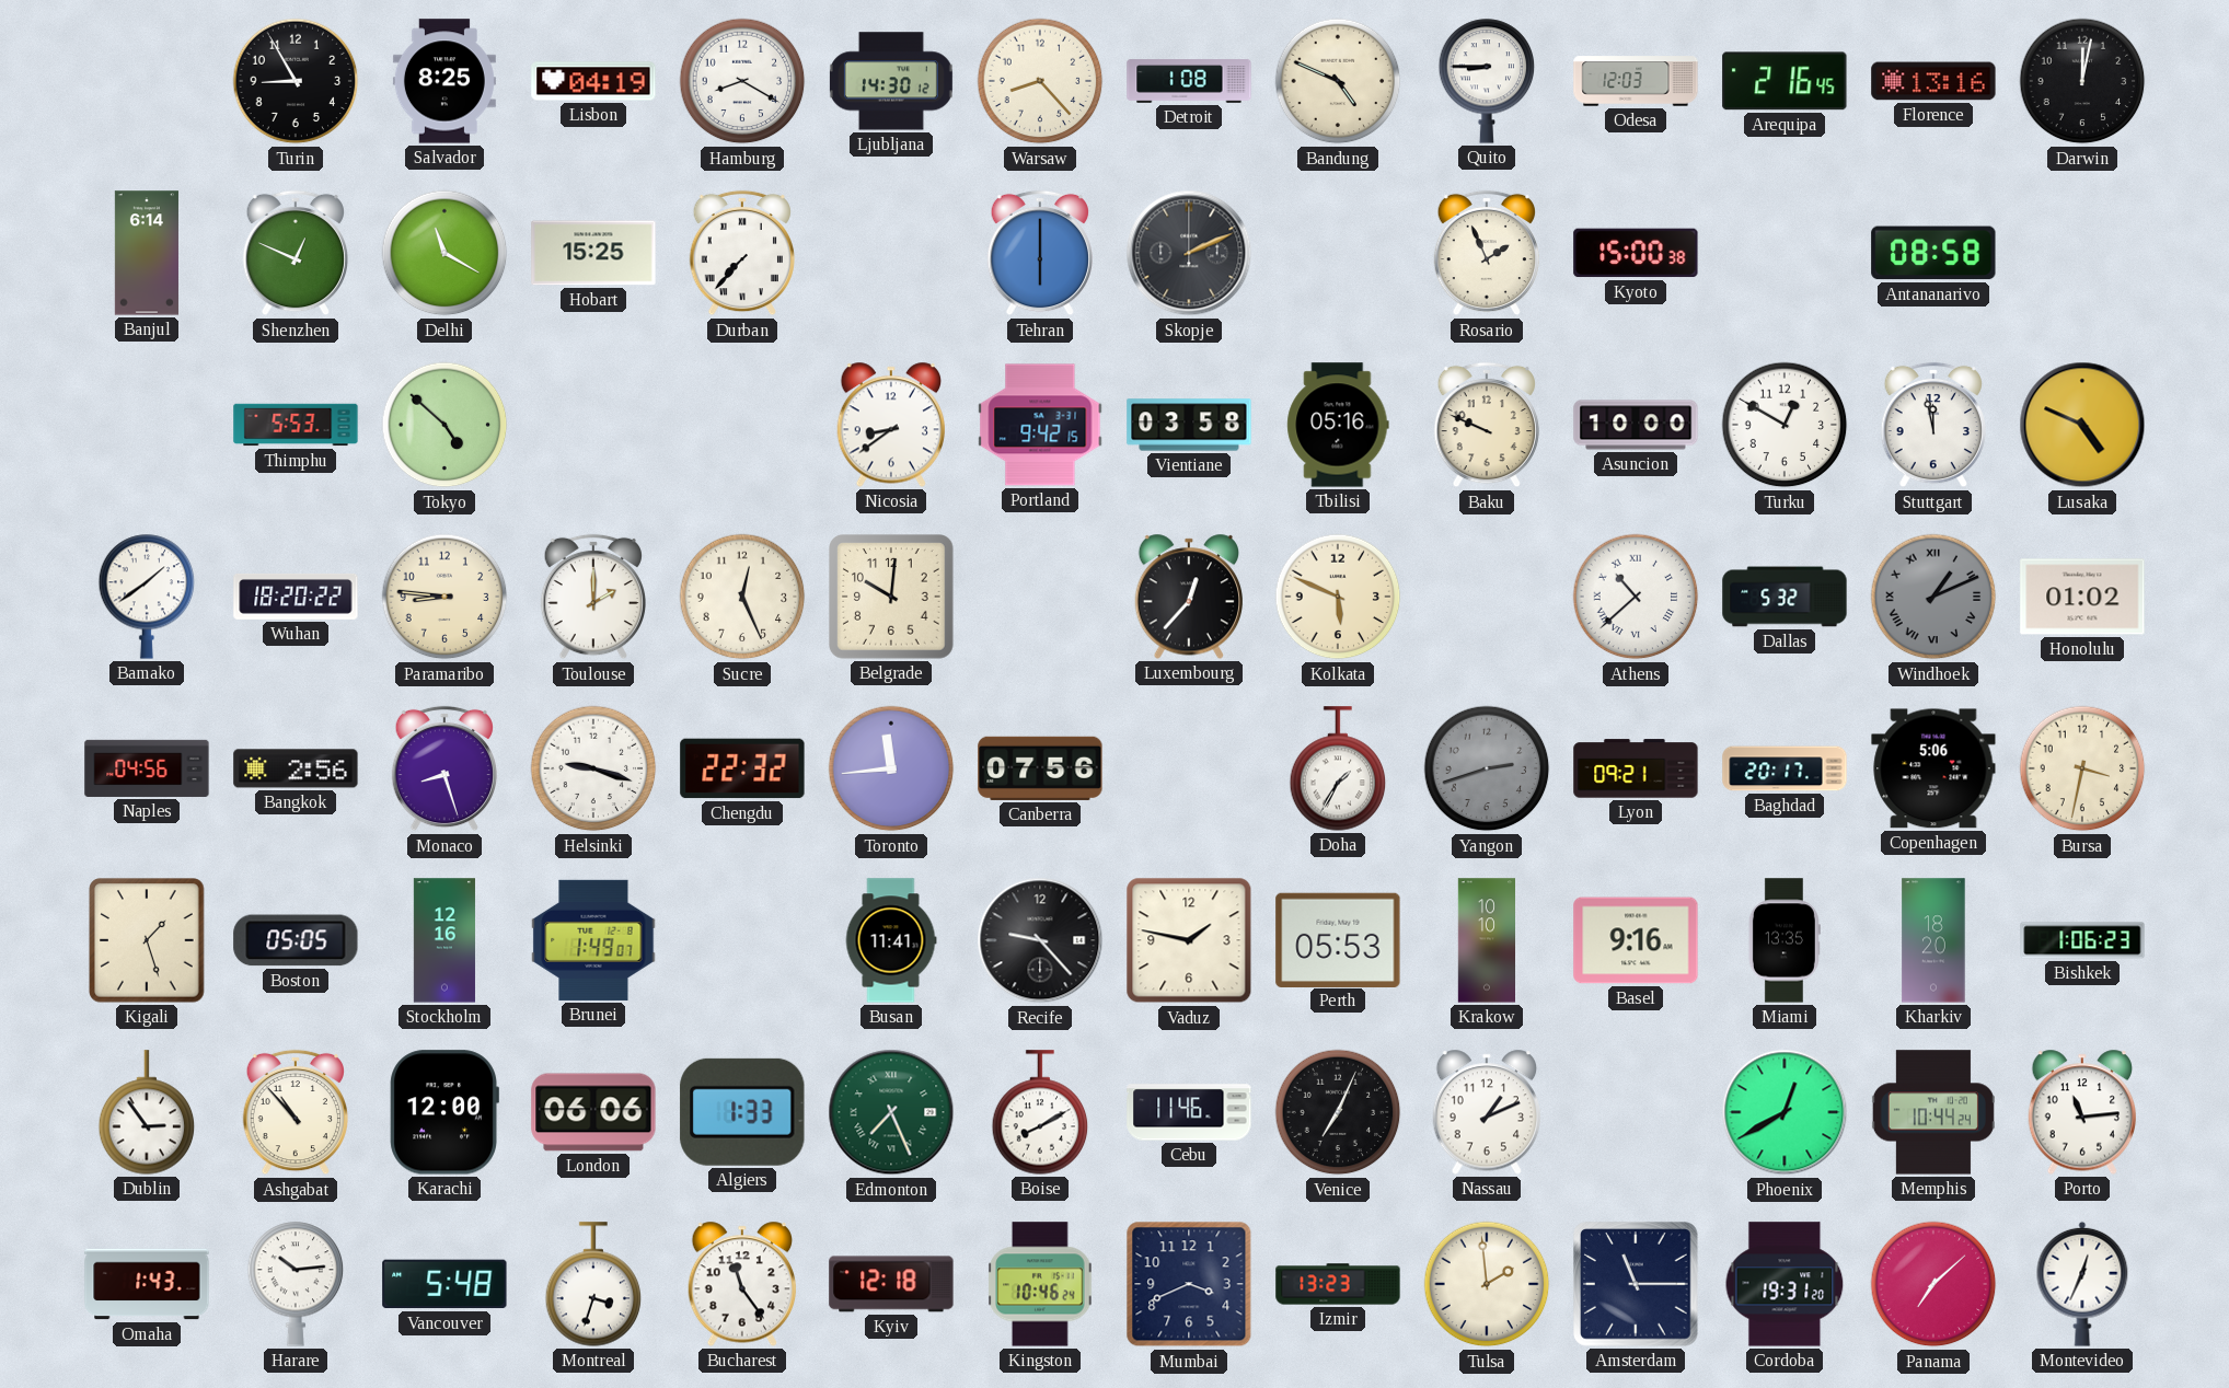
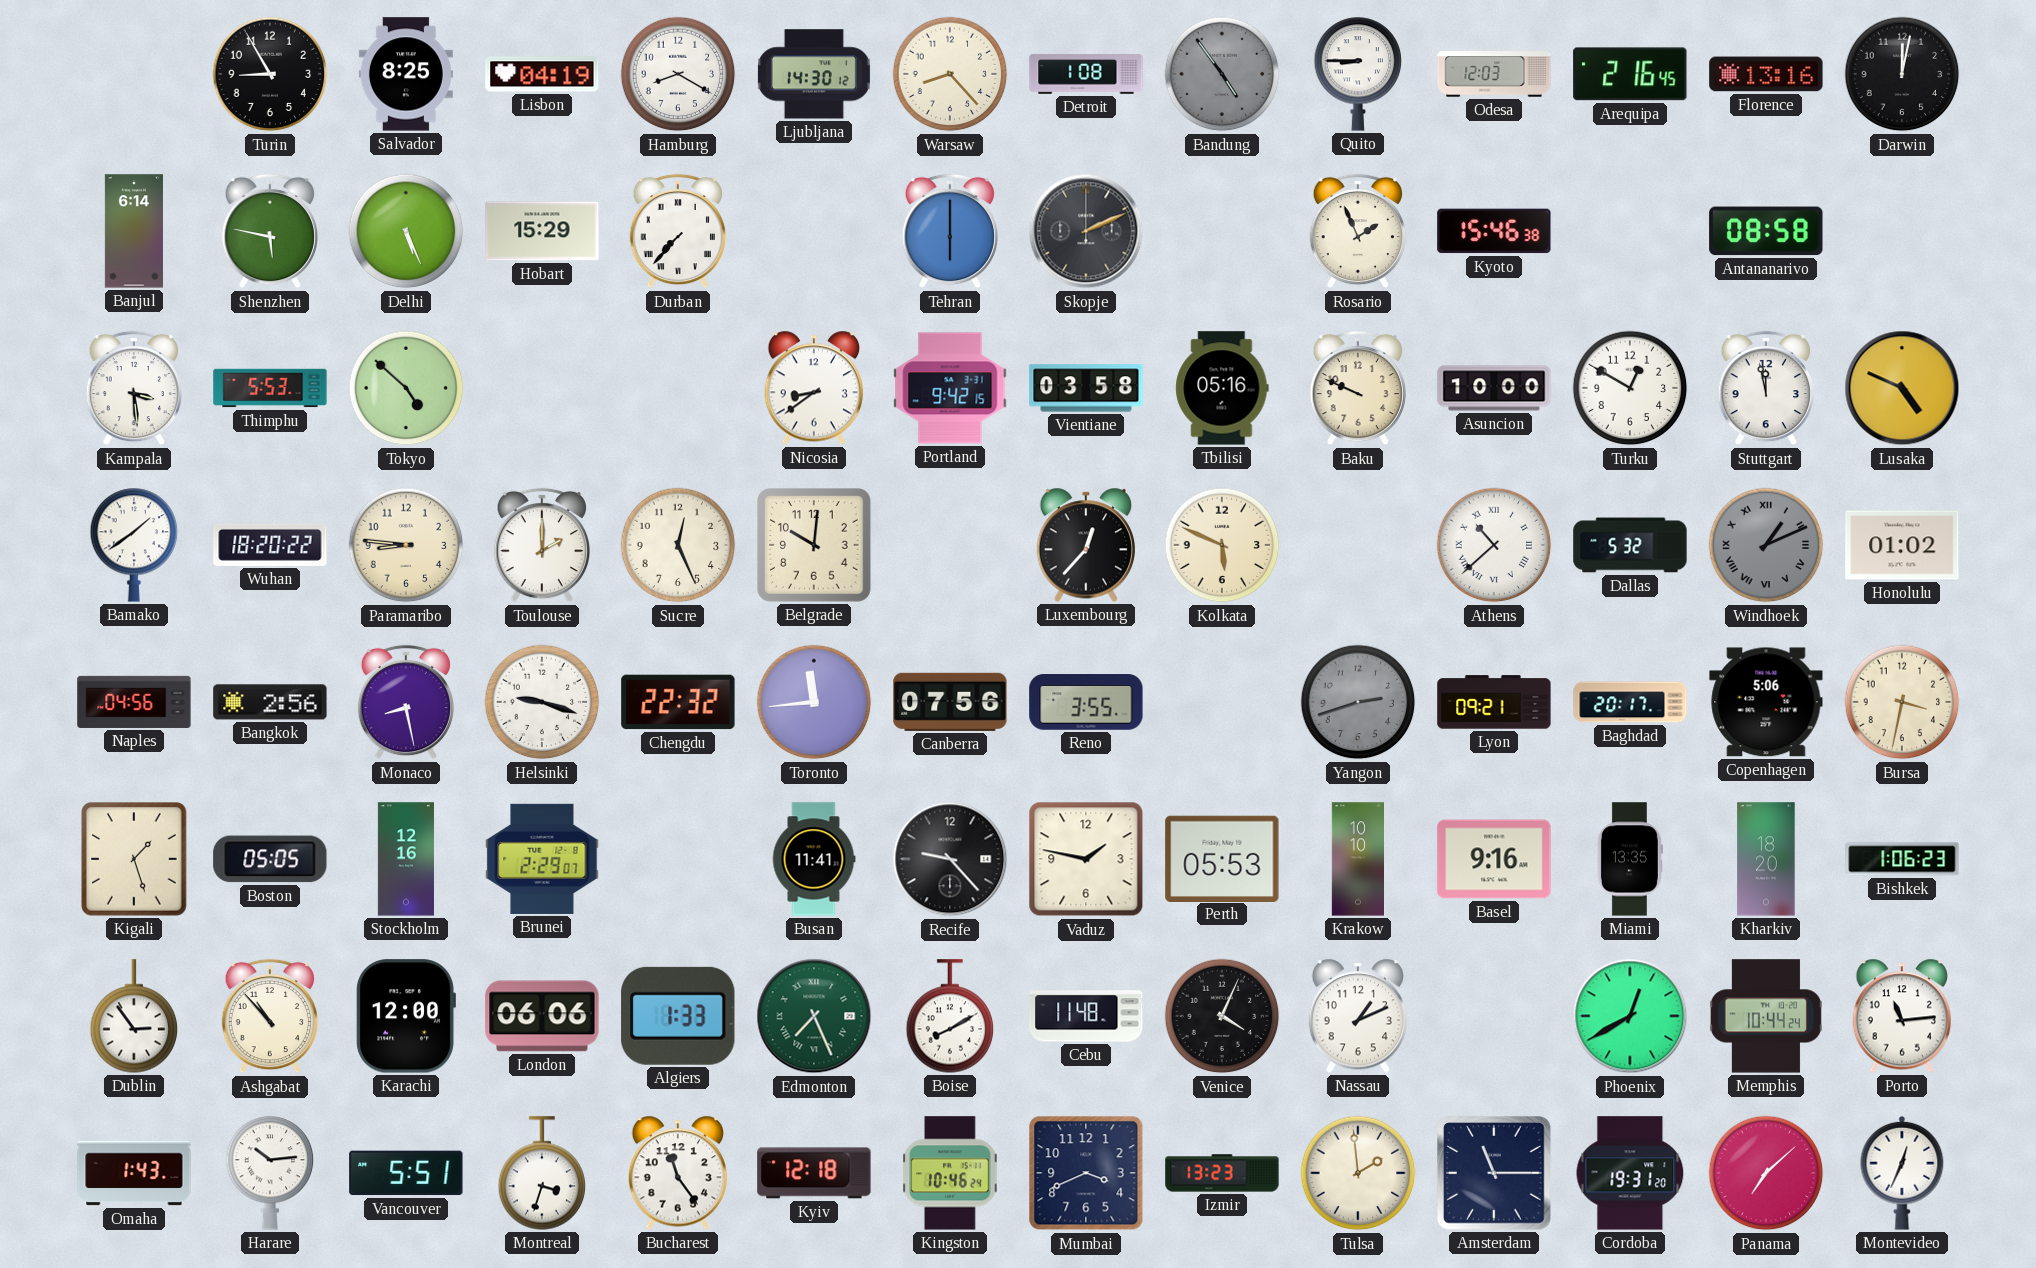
Bandung: 4:49 -> 4:54 (1222, 74)
Bandung dial: cream -> grey (1222, 74)
Shenzhen: 12:49 -> 5:47 (269, 231)
Delhi: 11:20 -> 5:26 (406, 231)
Hobart: 15:25 -> 15:29 (542, 231)
Kyoto: 15:00 -> 15:46 (1494, 231)
Kampala: none -> 3:29 (133, 388)
Monaco: 8:27 -> 8:28 (405, 702)
Reno: none -> 3:55 (1086, 702)
Doha: 1:35 -> none (1338, 768)
Brunei: 1:49 -> 2:29 (542, 859)
Cebu: 11:46 -> 11:48 (1086, 1016)
Venice: 7:04 -> 4:04 (1222, 1016)
Vancouver: 5:48 -> 5:51 (406, 1173)
